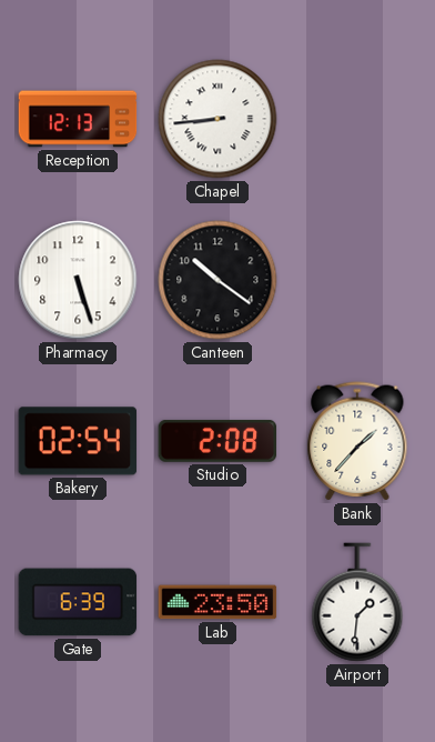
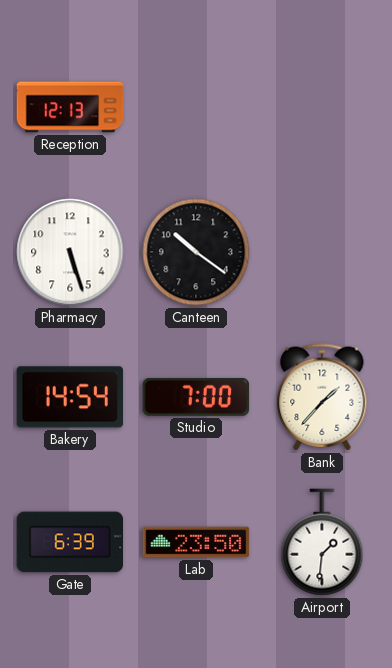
Chapel: 8:44 -> none (217, 119)
Bakery: 02:54 -> 14:54 (70, 397)
Studio: 2:08 -> 7:00 (196, 397)
